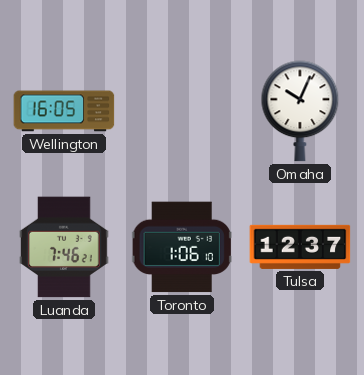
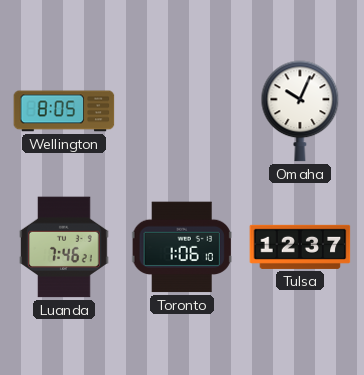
Wellington: 16:05 -> 8:05 (64, 111)
